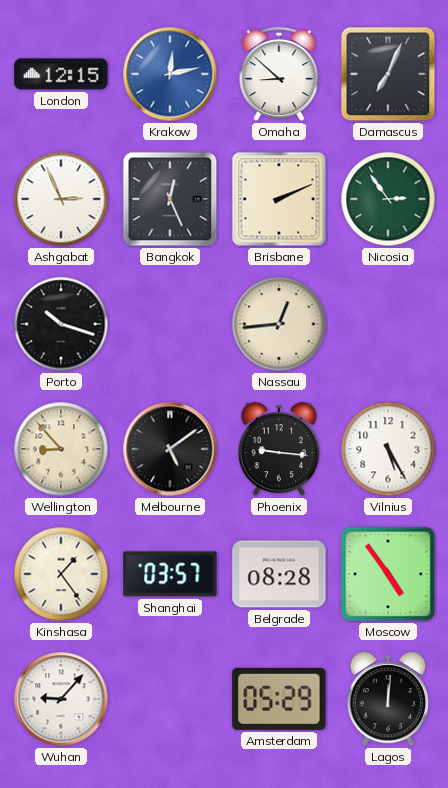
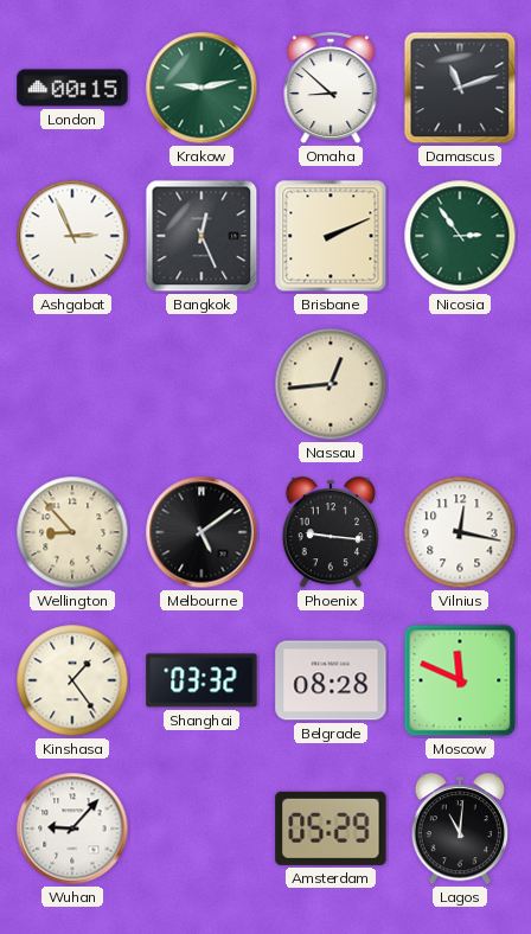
London: 12:15 -> 00:15 (72, 88)
Krakow: 12:13 -> 9:13 (201, 88)
Krakow dial: blue -> green (201, 88)
Damascus: 7:04 -> 11:12 (460, 88)
Porto: 10:18 -> none (61, 324)
Vilnius: 5:25 -> 12:17 (460, 532)
Shanghai: 03:57 -> 03:32 (201, 680)
Moscow: 4:54 -> 11:49 (460, 680)
Lagos: 12:01 -> 11:01 (459, 830)
